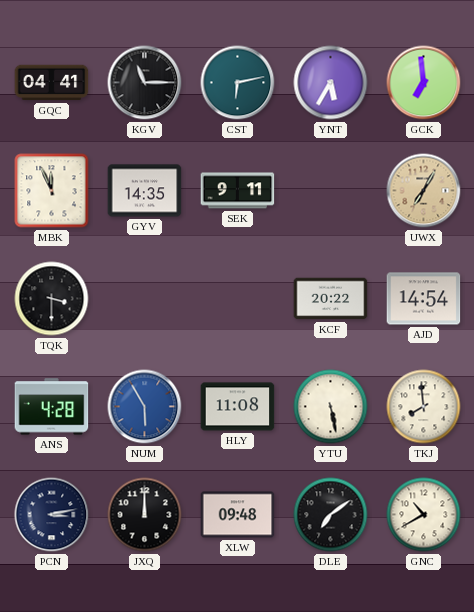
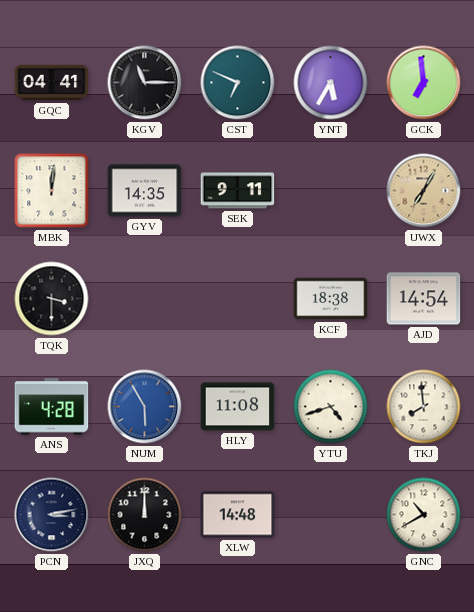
CST: 6:13 -> 6:49 (238, 83)
MBK: 11:56 -> 12:01 (52, 191)
KCF: 20:22 -> 18:38 (331, 299)
YTU: 5:28 -> 4:42 (331, 407)
XLW: 09:48 -> 14:48 (238, 515)
DLE: 7:09 -> none (331, 515)
